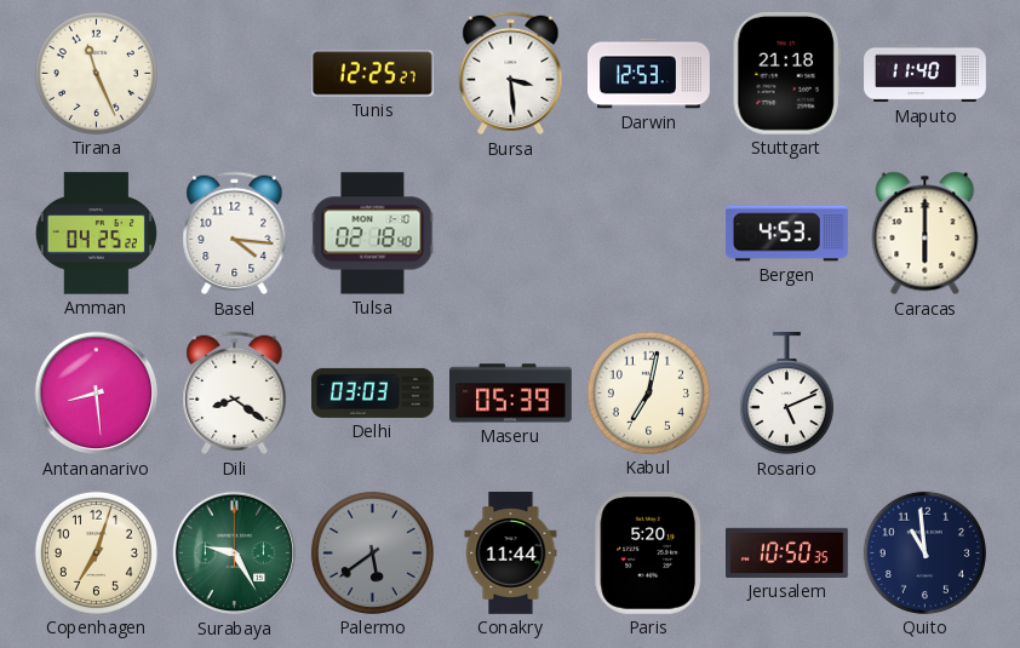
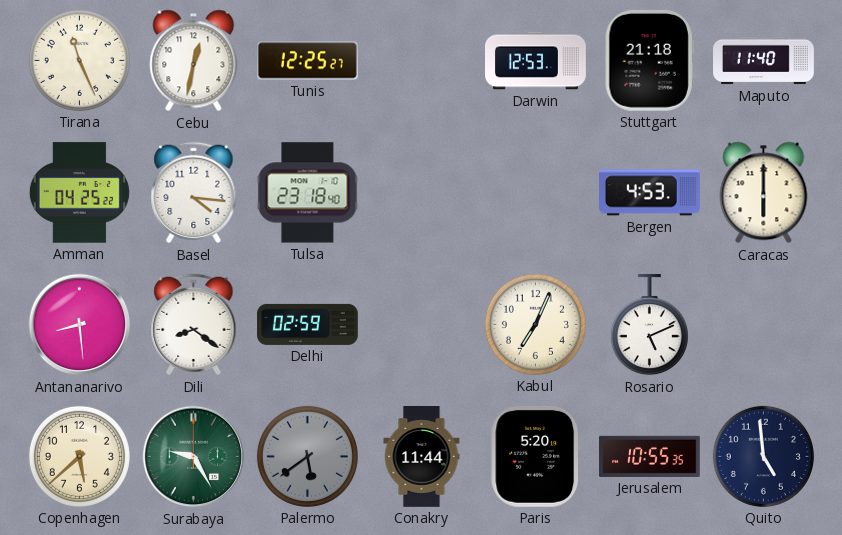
Cebu: none -> 12:32 (194, 61)
Bursa: 3:29 -> none (511, 74)
Tulsa: 02:18 -> 23:18 (308, 193)
Delhi: 03:03 -> 02:59 (308, 324)
Maseru: 05:39 -> none (511, 394)
Kabul: 7:02 -> 7:04 (535, 324)
Copenhagen: 7:03 -> 5:38 (79, 456)
Jerusalem: 10:50 -> 10:55 (650, 456)
Quito: 10:59 -> 4:59 (763, 456)
